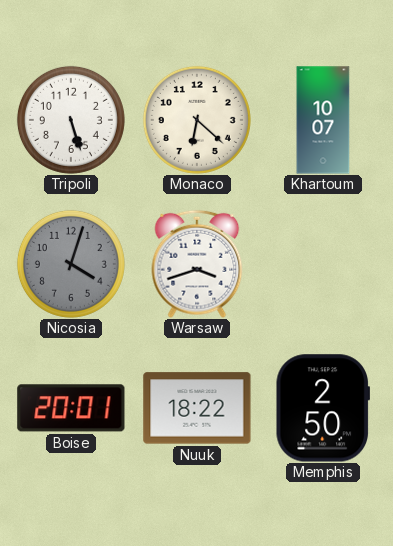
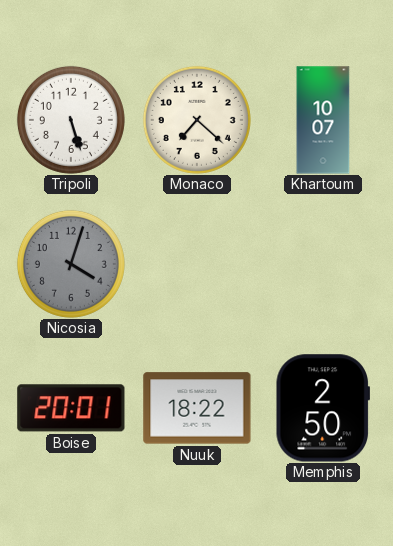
Monaco: 6:22 -> 7:22 (197, 120)
Warsaw: 3:42 -> none (197, 264)
